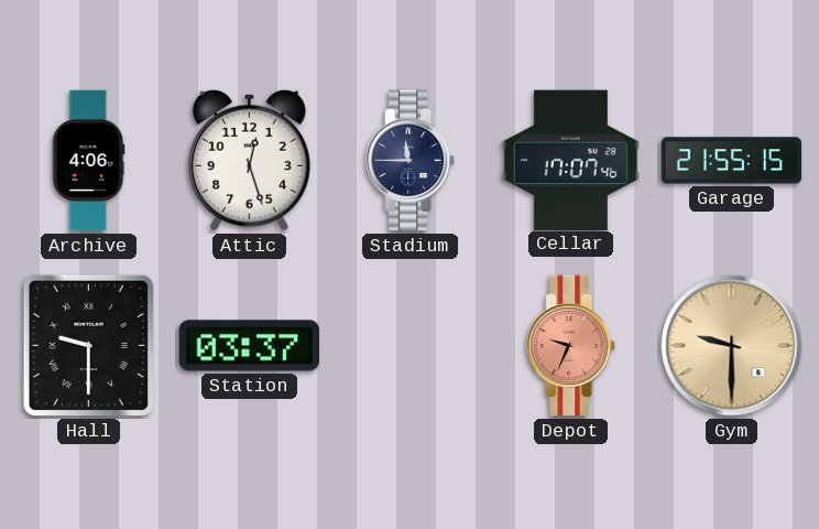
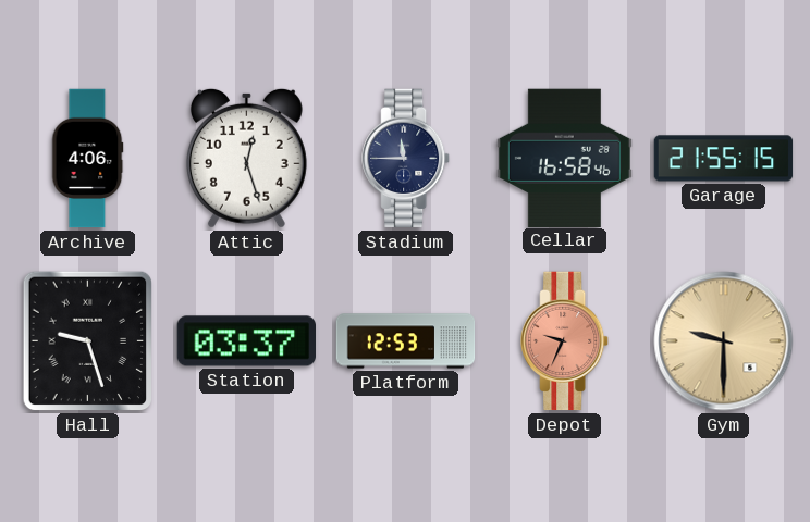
Cellar: 17:07 -> 16:58 (564, 158)
Hall: 9:30 -> 9:27 (88, 341)
Platform: none -> 12:53 (406, 341)
